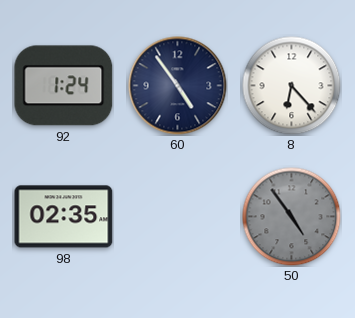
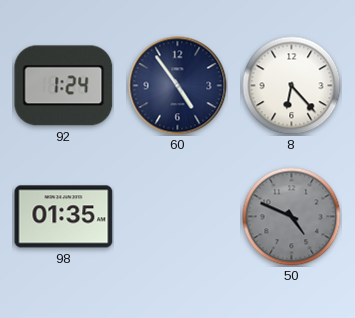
98: 02:35 -> 01:35 (64, 217)
50: 4:54 -> 4:49 (292, 217)
